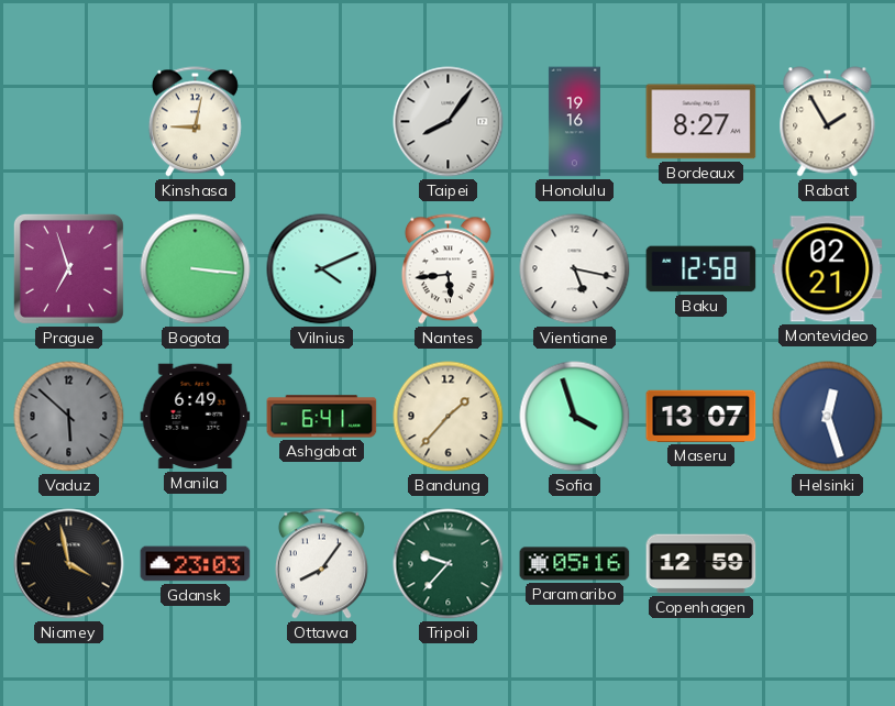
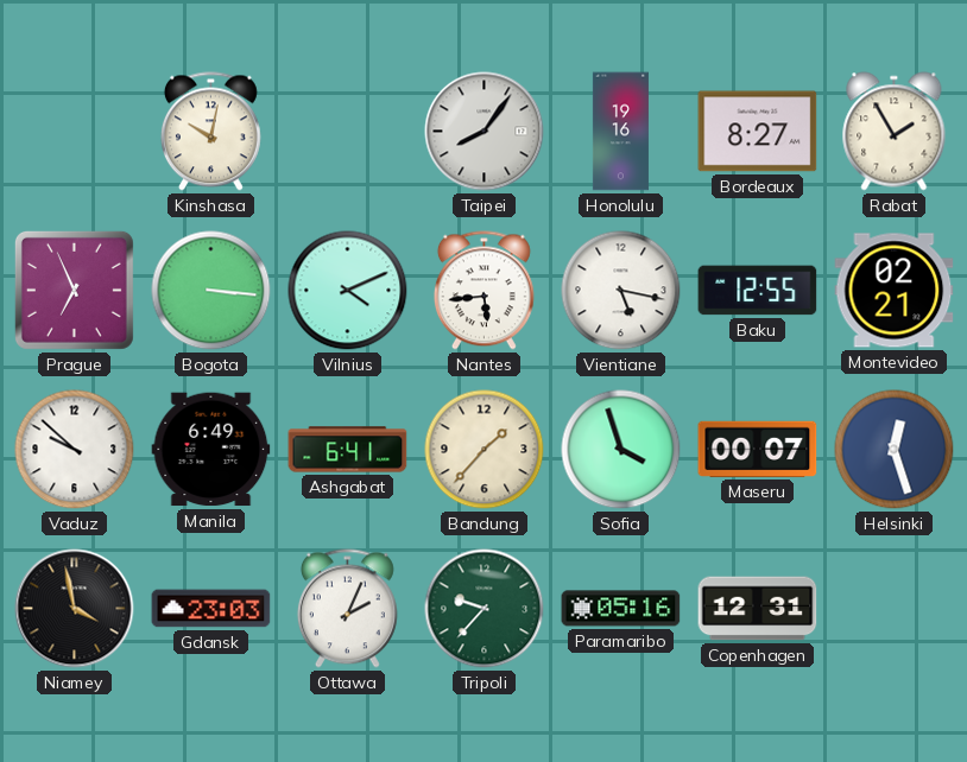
Kinshasa: 9:02 -> 10:02 (210, 132)
Prague: 6:57 -> 6:56 (74, 290)
Baku: 12:58 -> 12:55 (758, 291)
Vaduz: 5:52 -> 9:52 (75, 450)
Vaduz dial: grey -> white (75, 450)
Maseru: 13:07 -> 00:07 (758, 449)
Ottawa: 8:06 -> 2:04 (347, 609)
Copenhagen: 12:59 -> 12:31 (758, 609)
